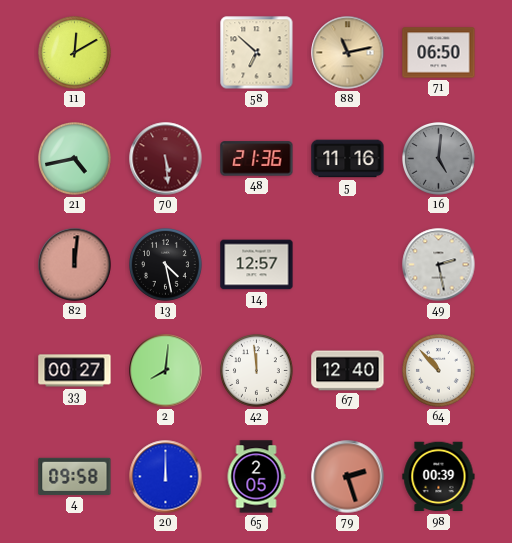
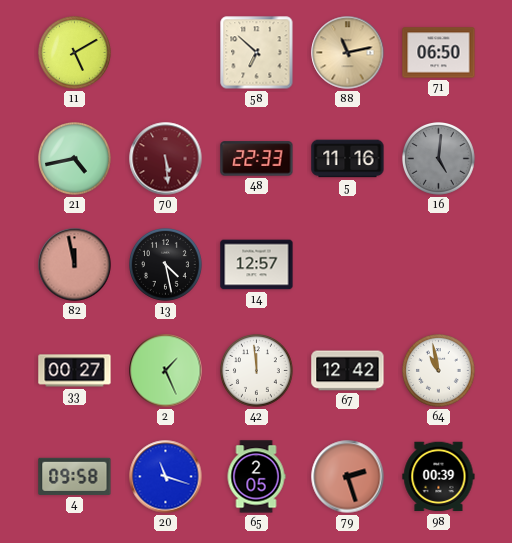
11: 12:10 -> 5:10 (75, 53)
48: 21:36 -> 22:33 (257, 159)
82: 12:01 -> 11:58 (75, 265)
49: 2:28 -> none (439, 265)
2: 8:01 -> 1:26 (166, 371)
67: 12:40 -> 12:42 (348, 371)
64: 10:53 -> 10:58 (439, 371)
20: 12:00 -> 11:18 (166, 477)
